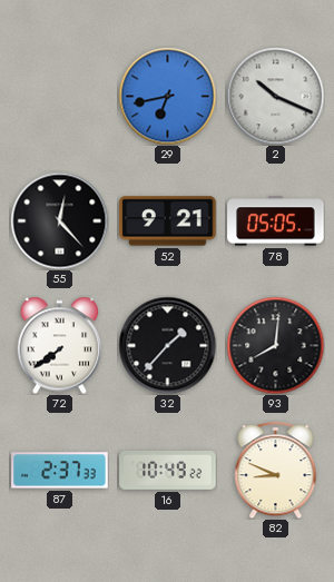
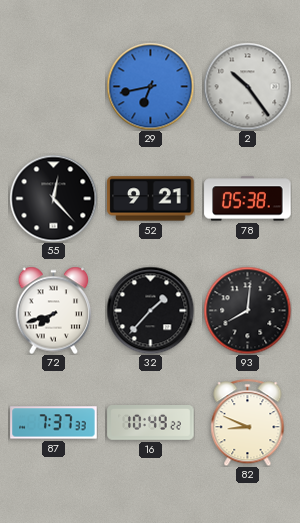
2: 10:19 -> 10:24 (247, 86)
78: 05:05 -> 05:38 (248, 199)
72: 7:39 -> 7:42 (54, 310)
87: 2:37 -> 7:37 (54, 423)
